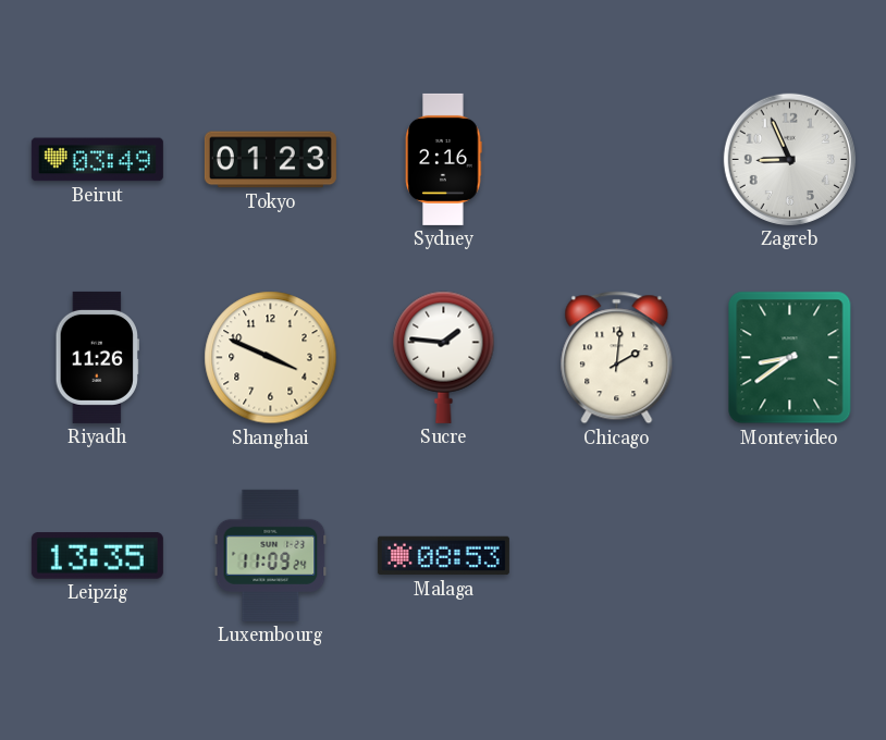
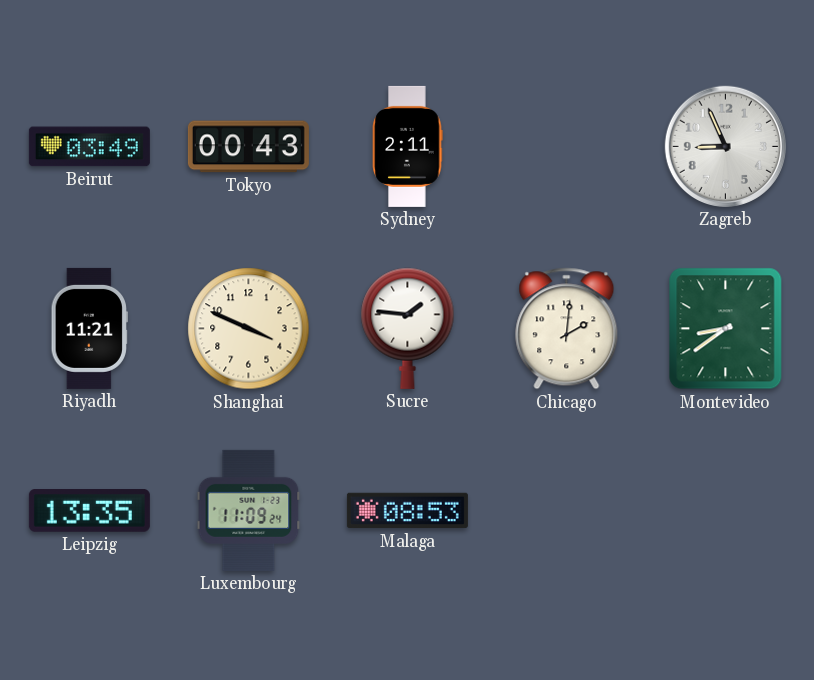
Tokyo: 01:23 -> 00:43 (248, 147)
Sydney: 2:16 -> 2:11 (408, 146)
Riyadh: 11:26 -> 11:21 (89, 328)
